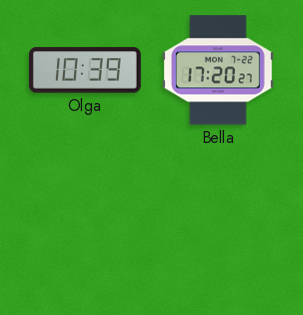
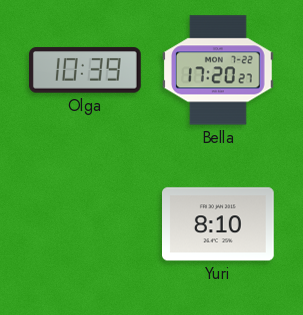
Yuri: none -> 8:10 (219, 224)
